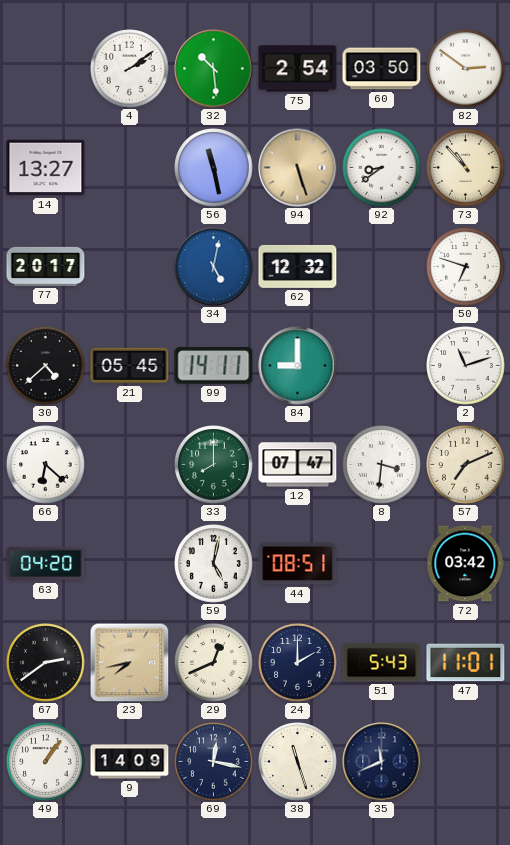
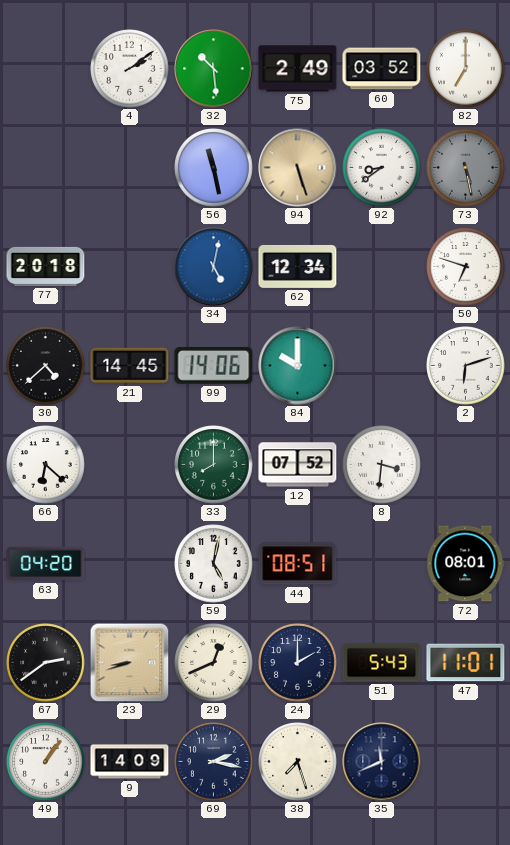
75: 2:54 -> 2:49 (298, 69)
60: 03:50 -> 03:52 (382, 69)
82: 2:51 -> 7:00 (466, 69)
14: 13:27 -> none (46, 168)
73: 10:53 -> 5:28 (466, 168)
73 dial: cream -> grey (466, 168)
77: 20:17 -> 20:18 (46, 266)
62: 12:32 -> 12:34 (298, 266)
21: 05:45 -> 14:45 (130, 366)
99: 14:11 -> 14:06 (214, 366)
84: 9:00 -> 10:00 (298, 366)
2: 11:12 -> 6:12 (466, 366)
12: 07:47 -> 07:52 (298, 465)
57: 7:11 -> none (466, 465)
72: 03:42 -> 08:01 (466, 564)
23: 7:43 -> 8:42 (129, 662)
69: 12:17 -> 2:17 (214, 762)
38: 11:27 -> 7:27 (298, 762)
